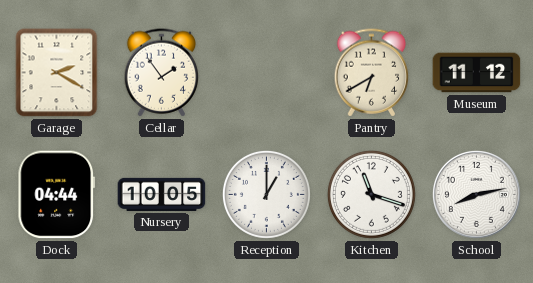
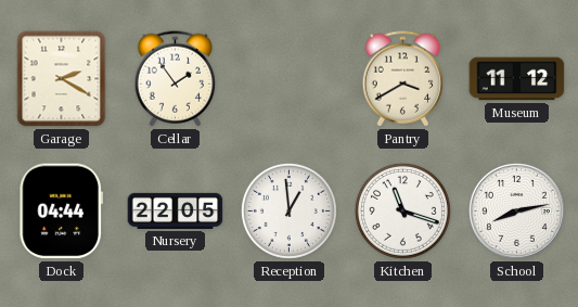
Pantry: 6:40 -> 3:40 (403, 79)
Nursery: 10:05 -> 22:05 (176, 210)
Reception: 1:00 -> 12:59 (288, 210)
